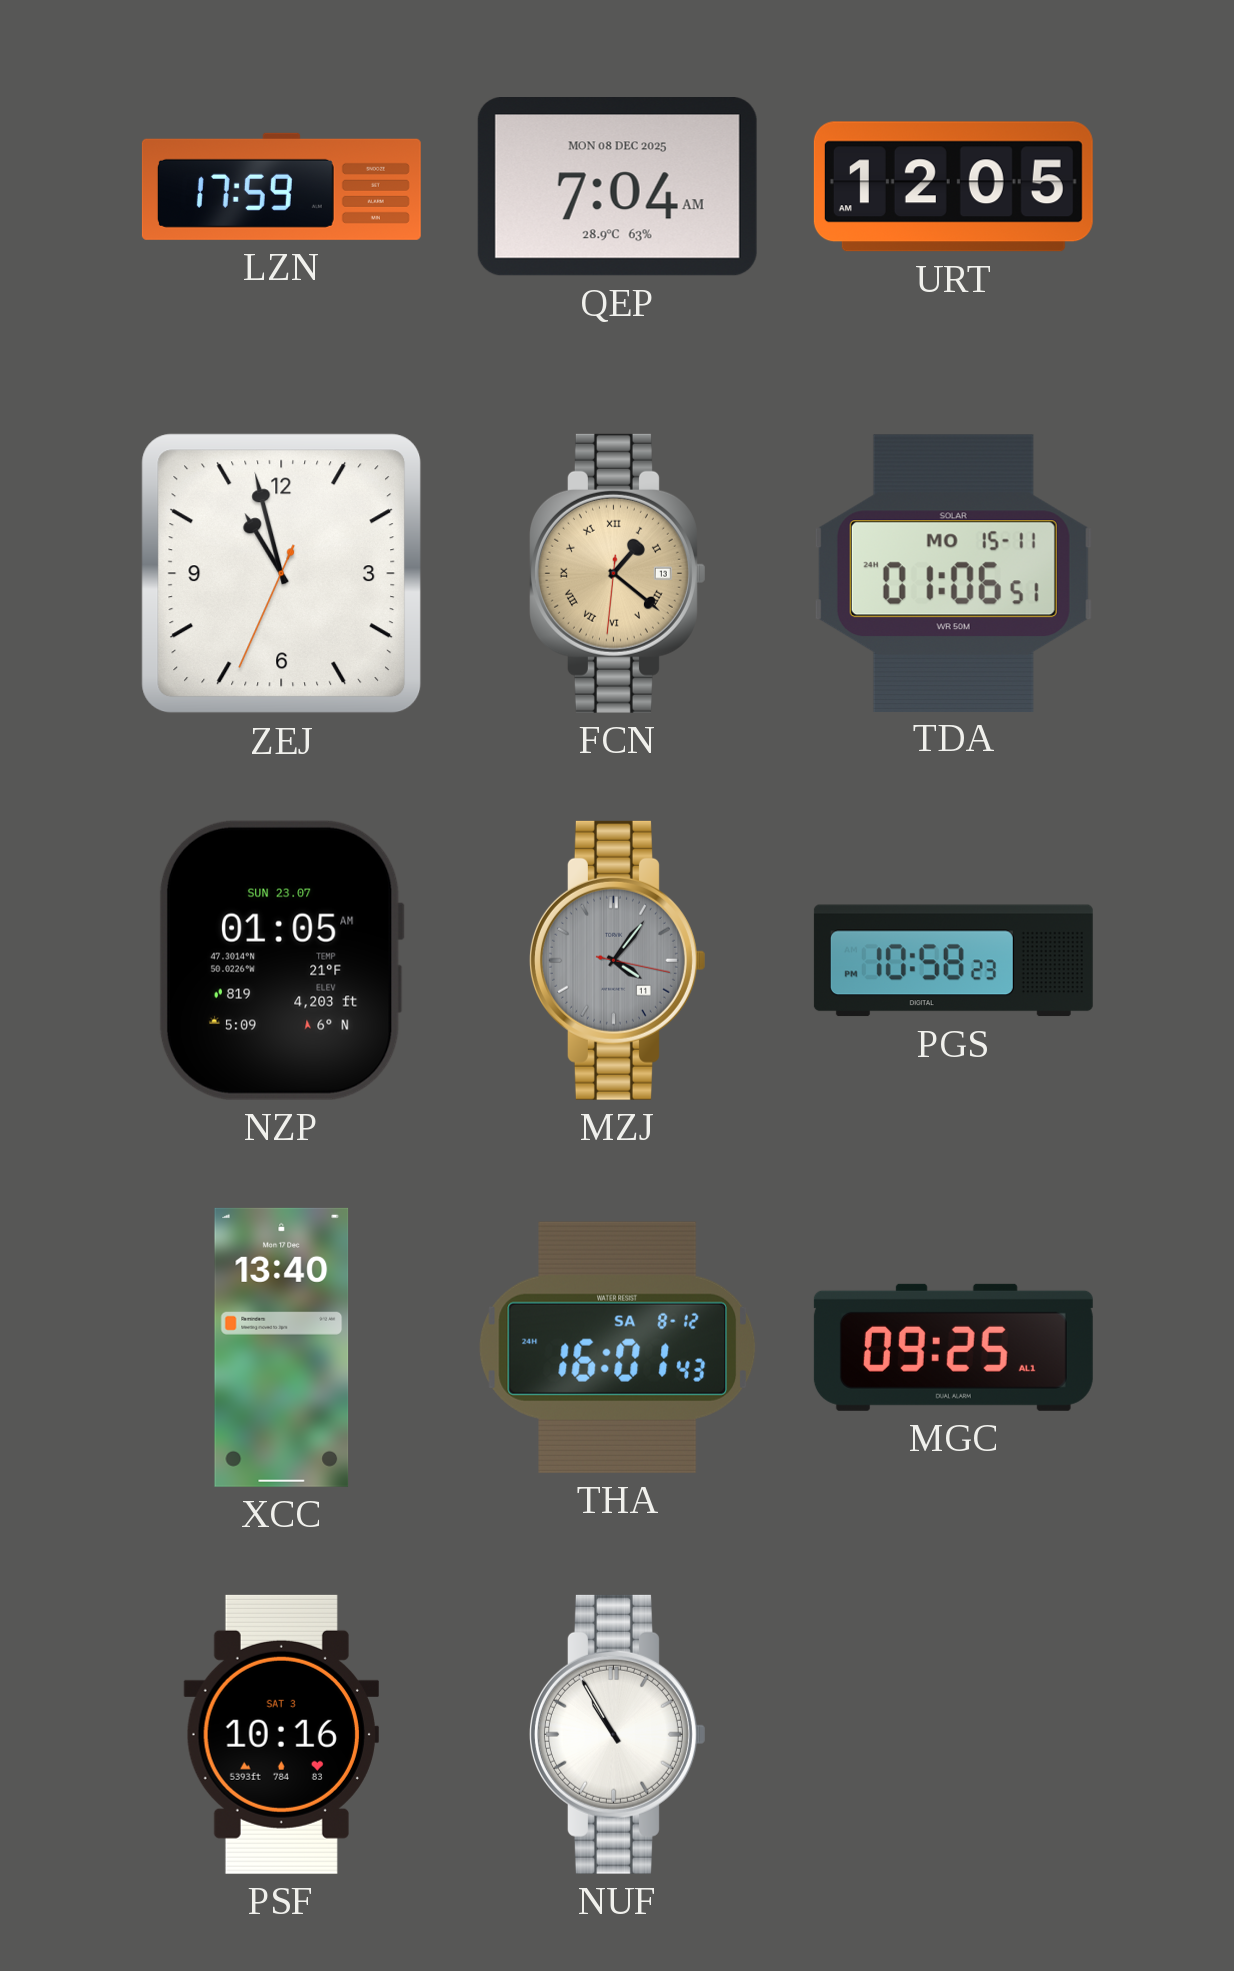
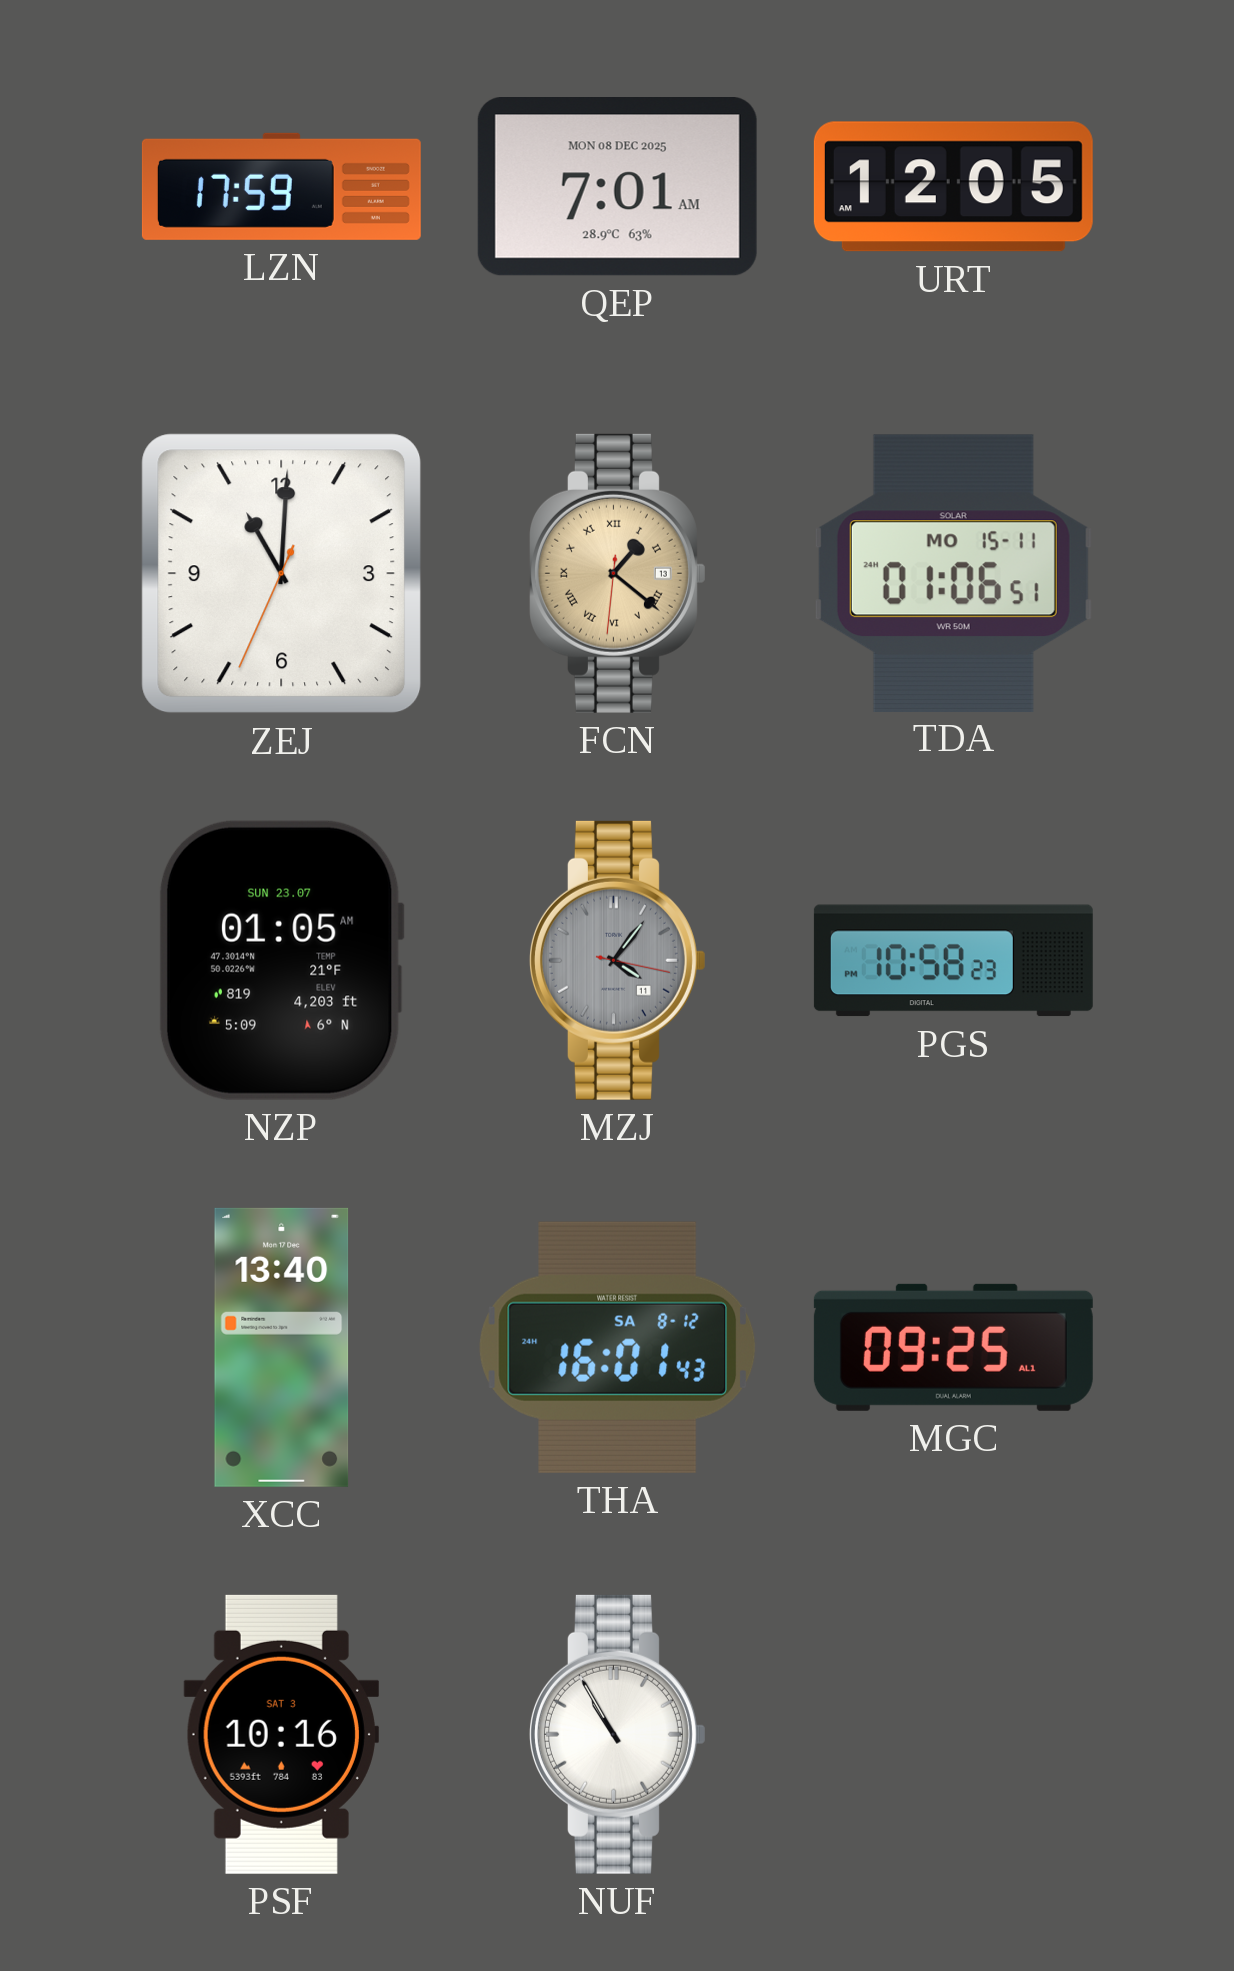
QEP: 7:04 -> 7:01 (617, 187)
ZEJ: 10:57 -> 11:00 (282, 574)
